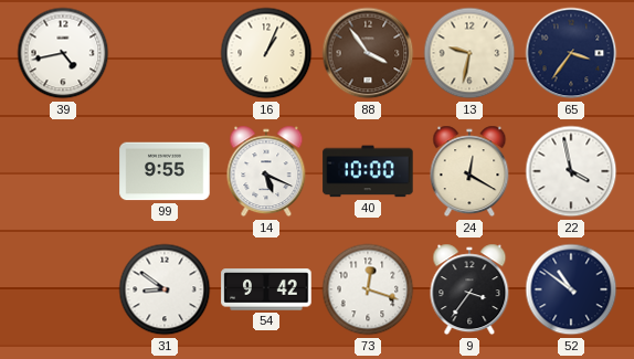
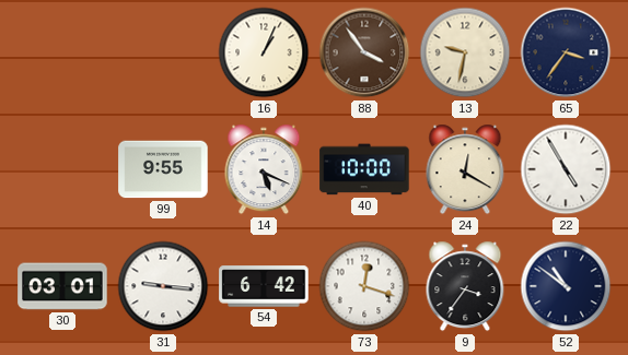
39: 4:43 -> none (63, 53)
22: 3:58 -> 4:55 (566, 169)
30: none -> 03:01 (62, 286)
31: 8:51 -> 9:16 (163, 286)
54: 9:42 -> 6:42 (264, 286)
